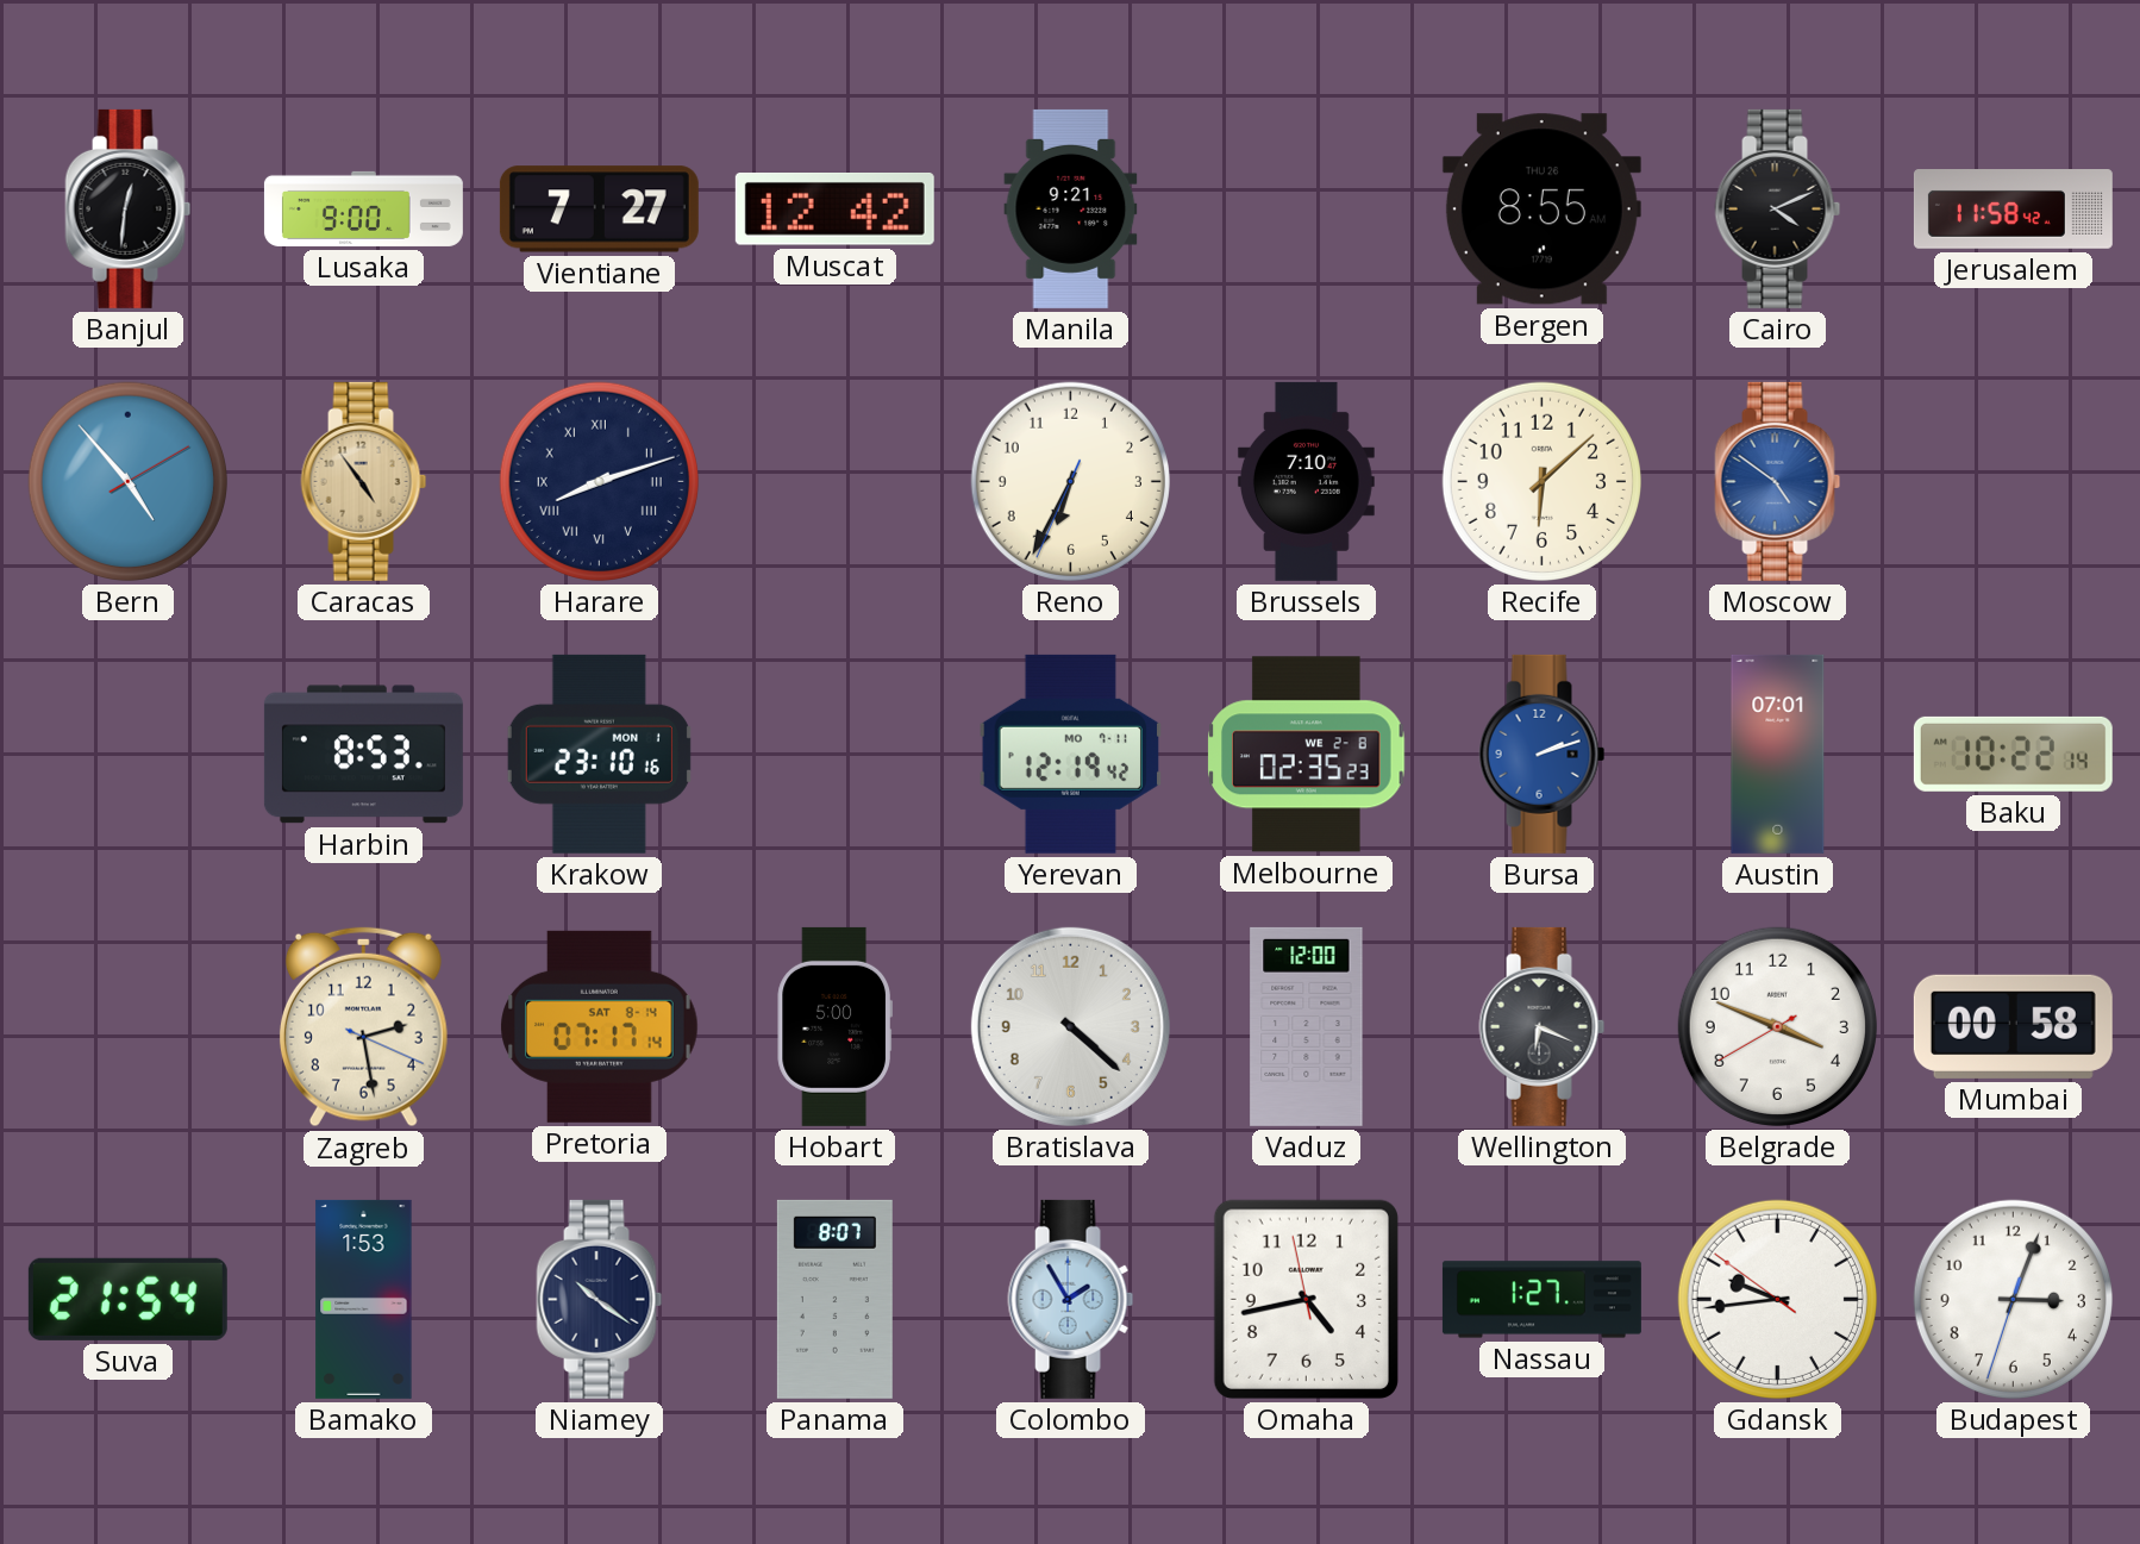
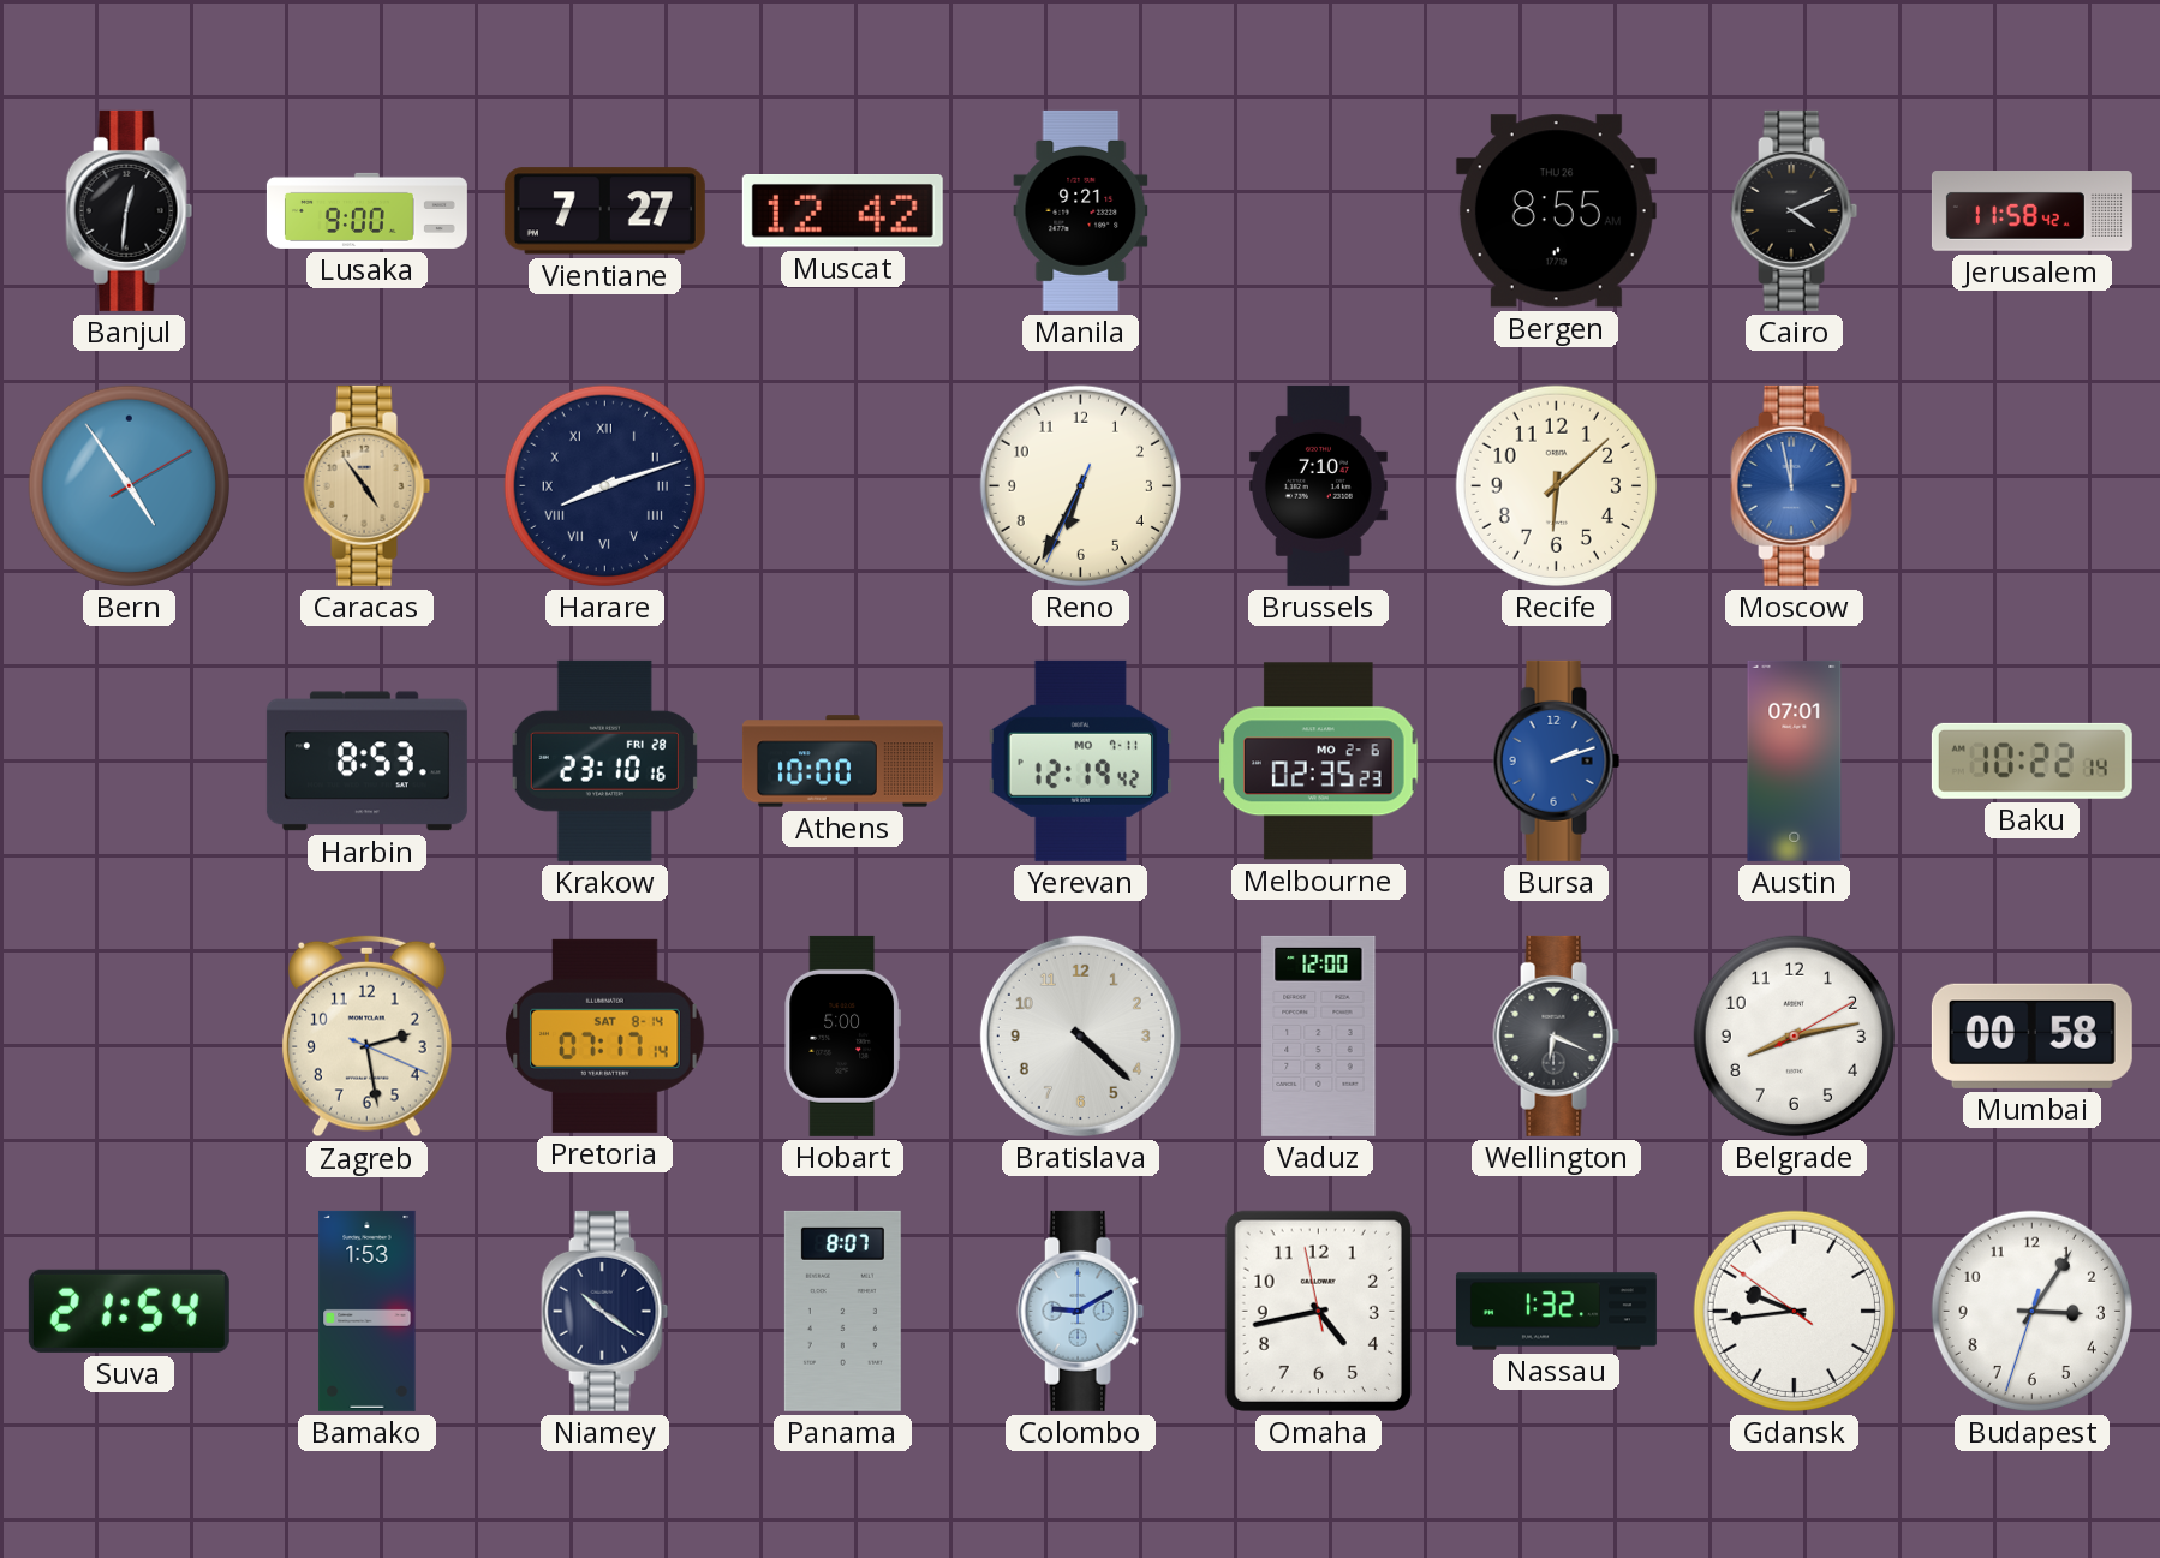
Bern: 4:53 -> 4:54 (129, 485)
Moscow: 4:51 -> 11:58 (1795, 485)
Krakow date: MON 1 -> FRI 28 (604, 760)
Athens: none -> 10:00 (842, 762)
Melbourne date: WE 2-8 -> MO 2-6 (1319, 762)
Belgrade: 3:48 -> 8:13 (1794, 1035)
Colombo: 1:55 -> 9:10 (1081, 1311)
Nassau: 1:27 -> 1:32 (1556, 1312)
Budapest: 3:03 -> 3:05 (2031, 1311)
